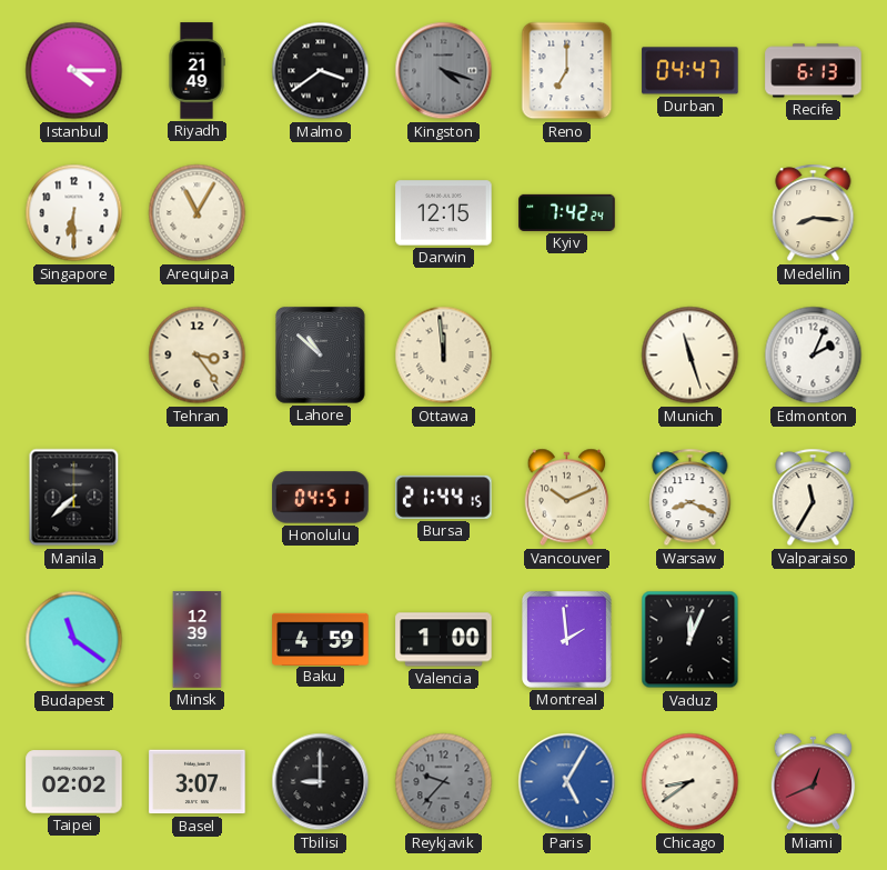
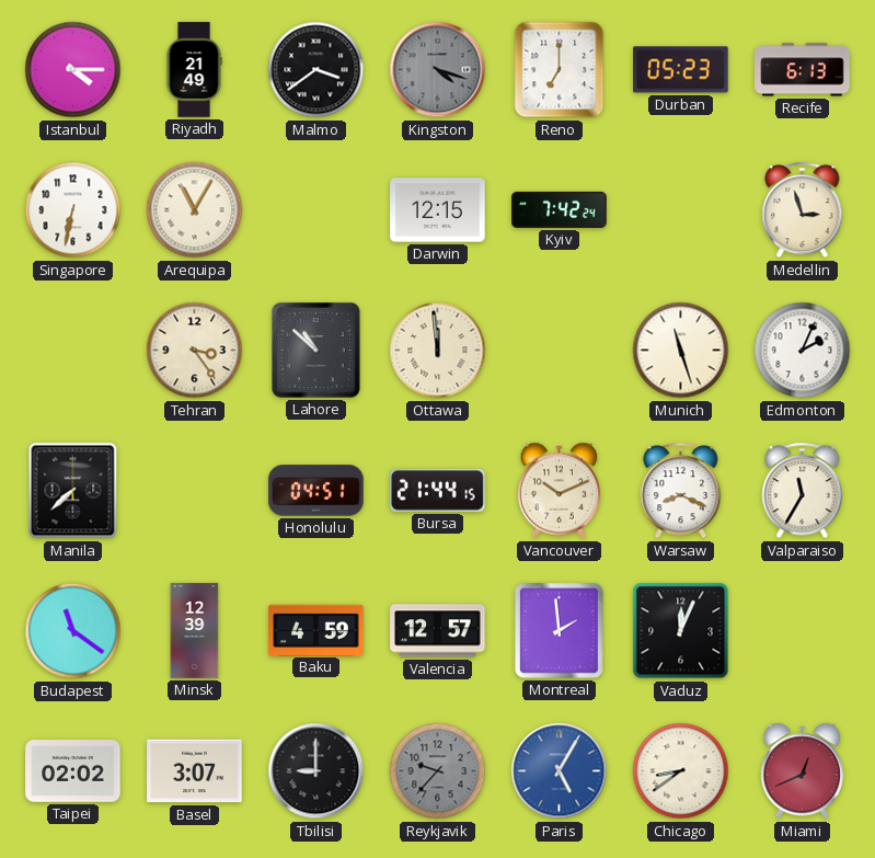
Durban: 04:47 -> 05:23 (681, 70)
Singapore: 6:30 -> 6:32 (73, 210)
Medellin: 8:16 -> 2:57 (803, 210)
Valencia: 1:00 -> 12:57 (438, 631)
